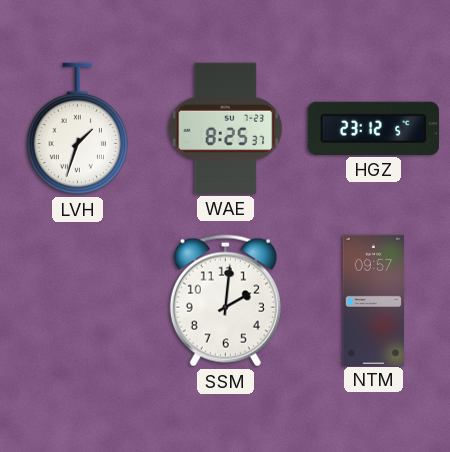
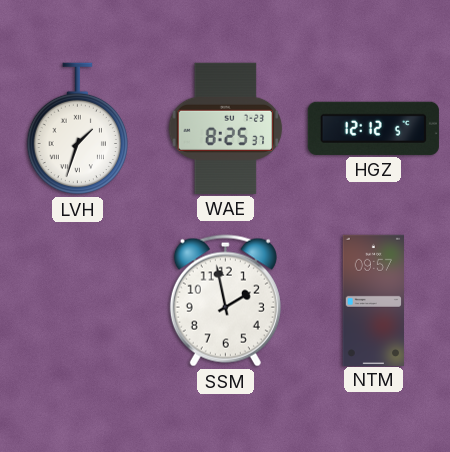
HGZ: 23:12 -> 12:12 (373, 128)
SSM: 2:01 -> 1:58 (225, 301)
